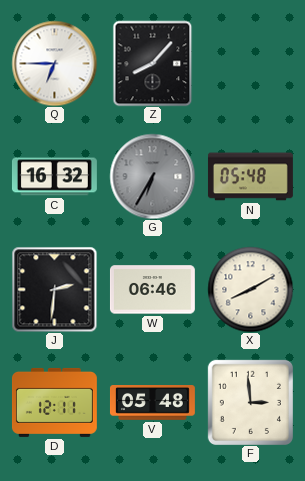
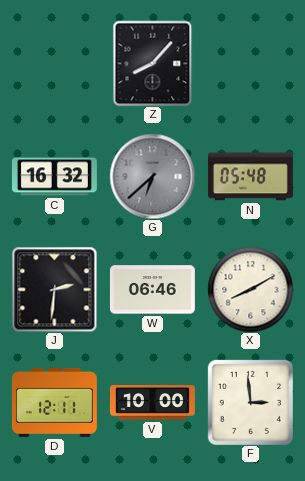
Q: 6:45 -> none (54, 63)
G: 6:35 -> 6:38 (152, 176)
V: 05:48 -> 10:00 (152, 403)
